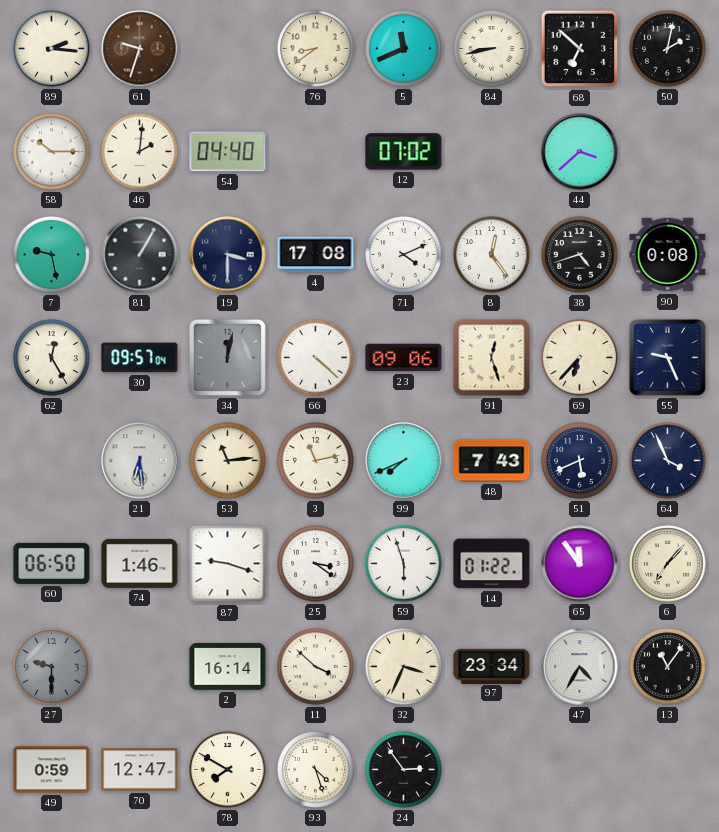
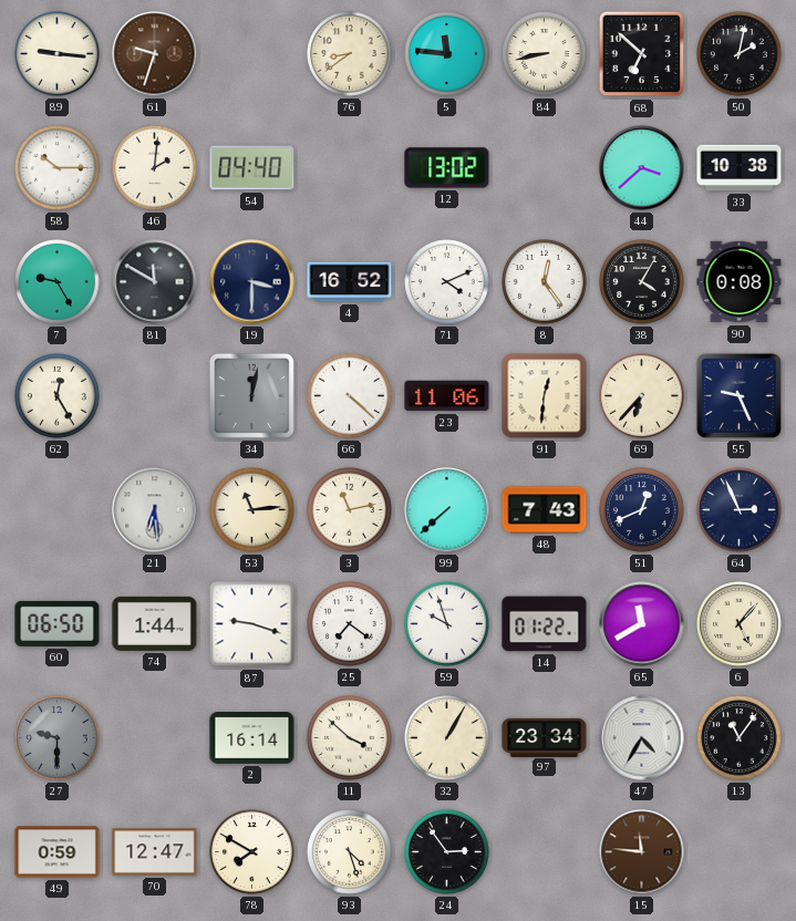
89: 2:16 -> 9:16 (58, 54)
5: 11:41 -> 11:46 (447, 54)
12: 07:02 -> 13:02 (447, 168)
33: none -> 10:38 (740, 168)
7: 9:28 -> 9:25 (58, 282)
81: 1:05 -> 11:50 (155, 282)
4: 17:08 -> 16:52 (350, 282)
38: 4:42 -> 4:05 (642, 282)
30: 09:57 -> none (140, 358)
23: 09:06 -> 11:06 (447, 396)
91: 12:27 -> 12:31 (545, 396)
99: 7:41 -> 7:38 (447, 510)
51: 5:41 -> 12:41 (642, 510)
64: 3:56 -> 2:56 (740, 510)
74: 1:46 -> 1:44 (155, 623)
25: 3:21 -> 7:21 (350, 624)
59: 5:57 -> 9:57 (447, 624)
65: 11:54 -> 11:40 (642, 624)
6: 7:07 -> 5:07 (740, 624)
32: 3:34 -> 1:05 (447, 738)
15: none -> 11:46 (642, 852)
